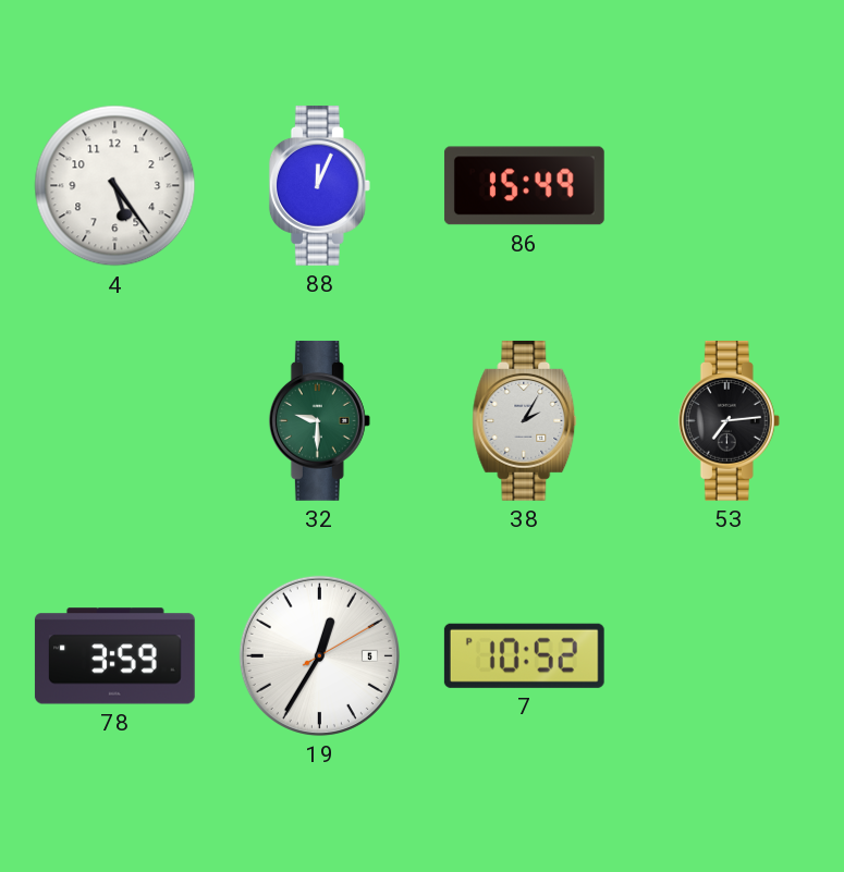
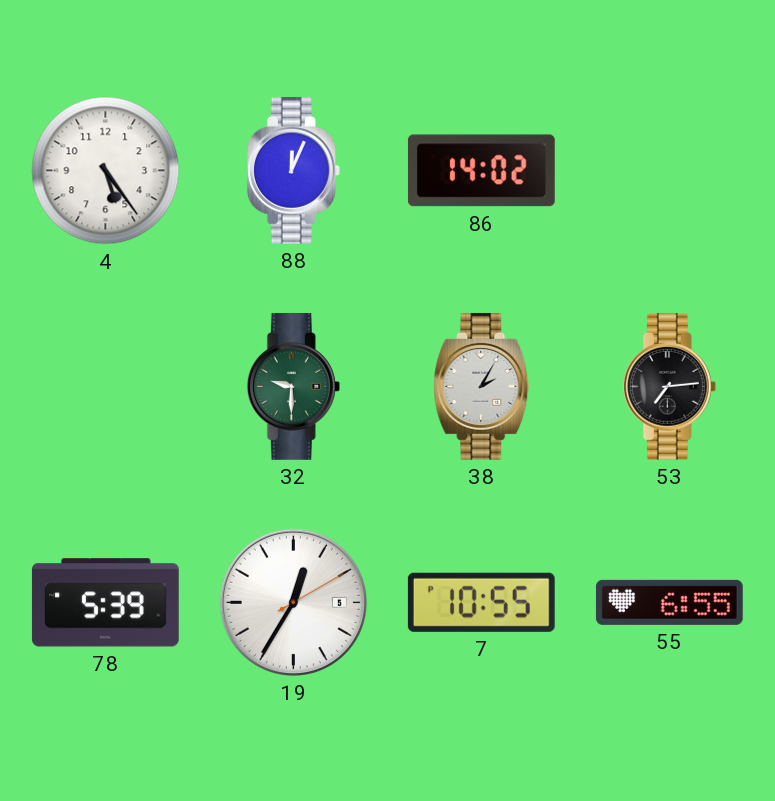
86: 15:49 -> 14:02 (481, 171)
78: 3:59 -> 5:39 (105, 603)
7: 10:52 -> 10:55 (481, 602)
55: none -> 6:55 (669, 602)
